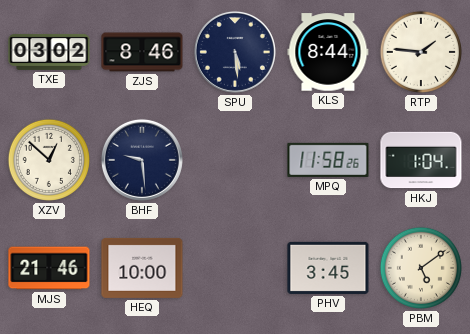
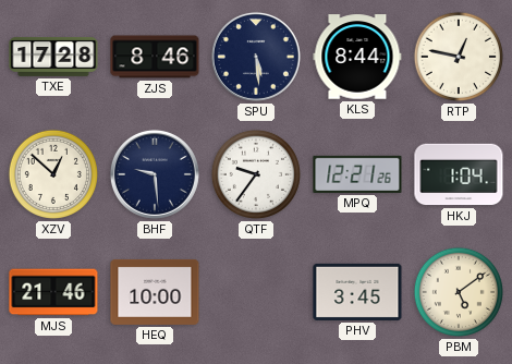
TXE: 03:02 -> 17:28 (53, 57)
RTP: 1:46 -> 12:47 (459, 57)
QTF: none -> 9:36 (256, 174)
MPQ: 11:58 -> 12:21 (357, 174)
